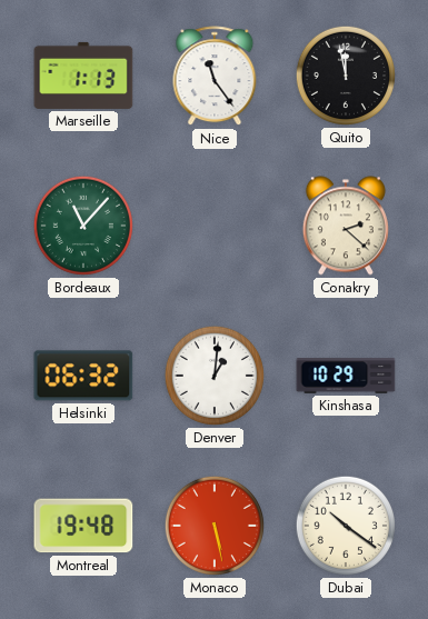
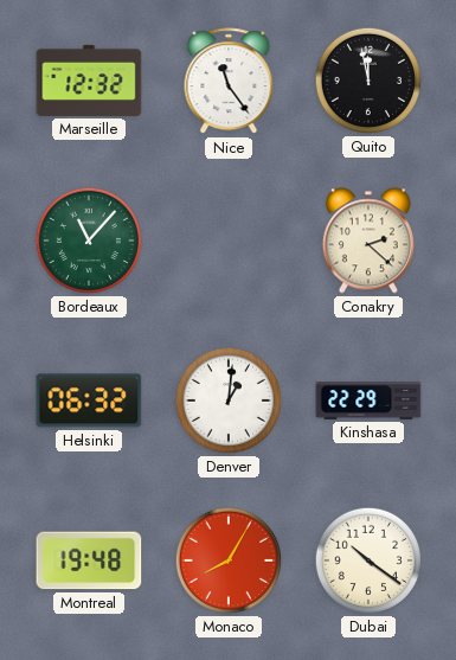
Marseille: 1:13 -> 12:32 (89, 81)
Kinshasa: 10:29 -> 22:29 (368, 401)
Monaco: 5:28 -> 8:05 (229, 560)
